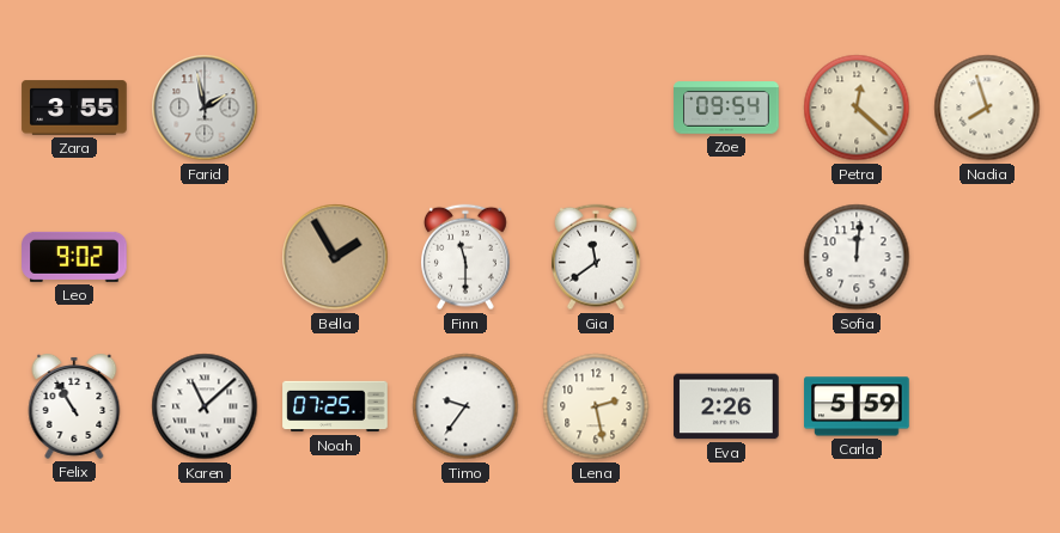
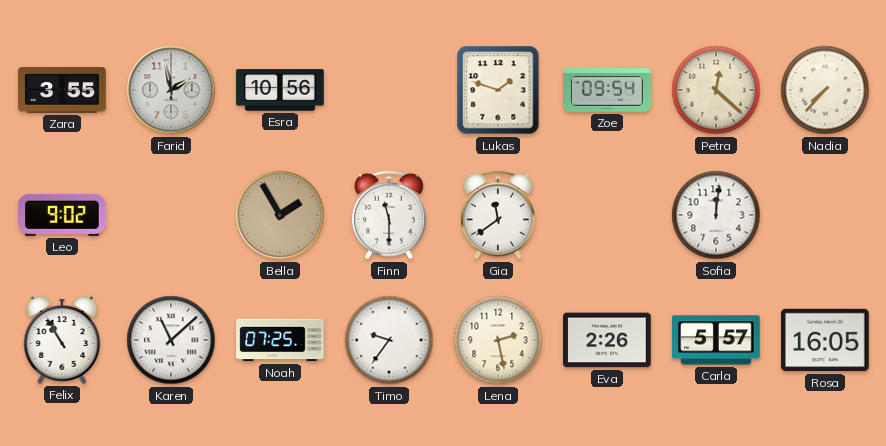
Esra: none -> 10:56 (280, 90)
Lukas: none -> 1:48 (498, 90)
Nadia: 7:57 -> 7:37 (825, 90)
Carla: 5:59 -> 5:57 (716, 340)
Rosa: none -> 16:05 (825, 340)
